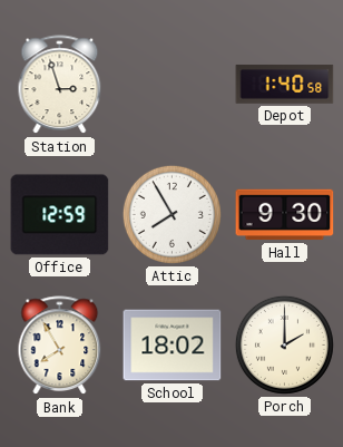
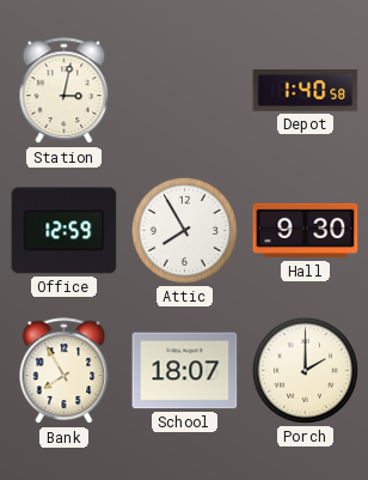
Station: 2:57 -> 3:02 (65, 91)
School: 18:02 -> 18:07 (185, 371)
